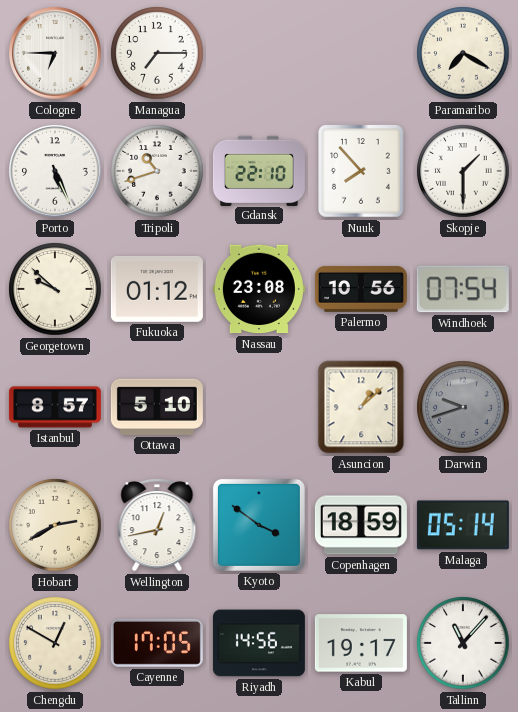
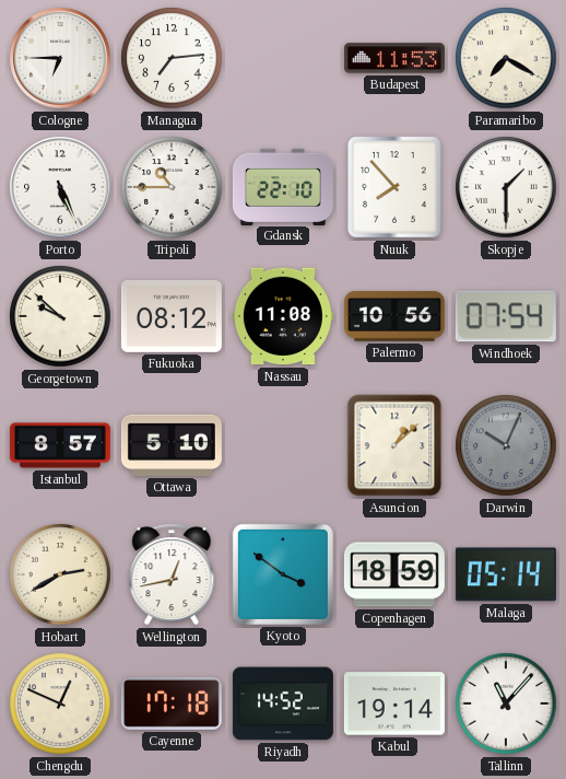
Managua: 7:15 -> 7:14 (172, 58)
Budapest: none -> 11:53 (394, 58)
Tripoli: 10:42 -> 10:45 (172, 187)
Fukuoka: 01:12 -> 08:12 (172, 316)
Nassau: 23:08 -> 11:08 (283, 316)
Darwin: 9:42 -> 10:04 (506, 445)
Chengdu: 12:50 -> 12:49 (60, 704)
Cayenne: 17:05 -> 17:18 (172, 704)
Riyadh: 14:56 -> 14:52 (283, 704)
Kabul: 19:17 -> 19:14 (394, 704)
